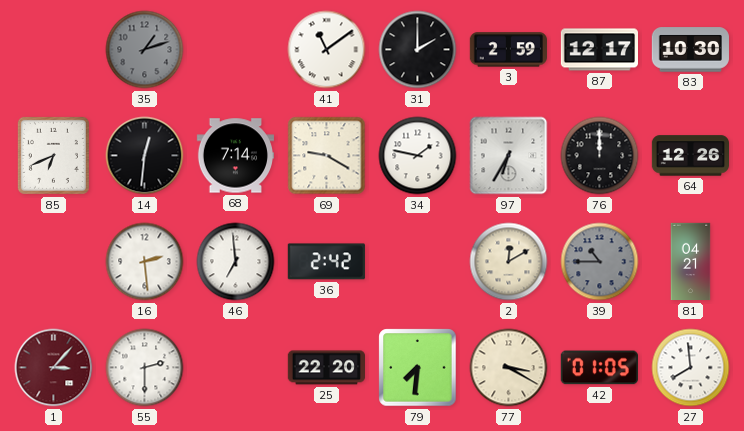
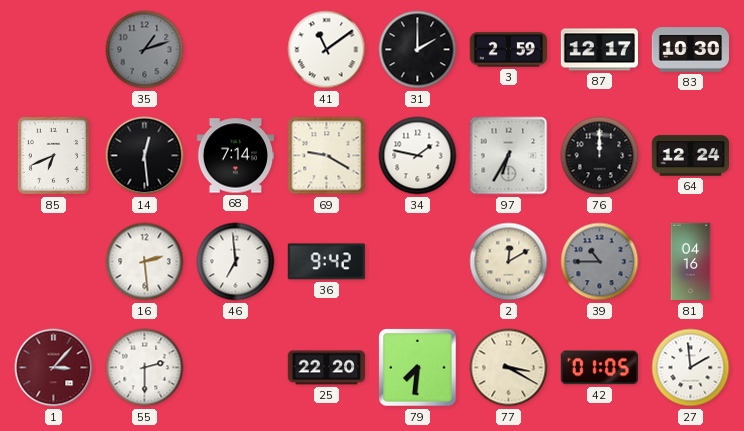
14: 12:31 -> 12:29 (145, 156)
64: 12:26 -> 12:24 (690, 156)
36: 2:42 -> 9:42 (326, 262)
81: 04:21 -> 04:16 (691, 262)
27: 7:59 -> 1:59 (691, 368)
